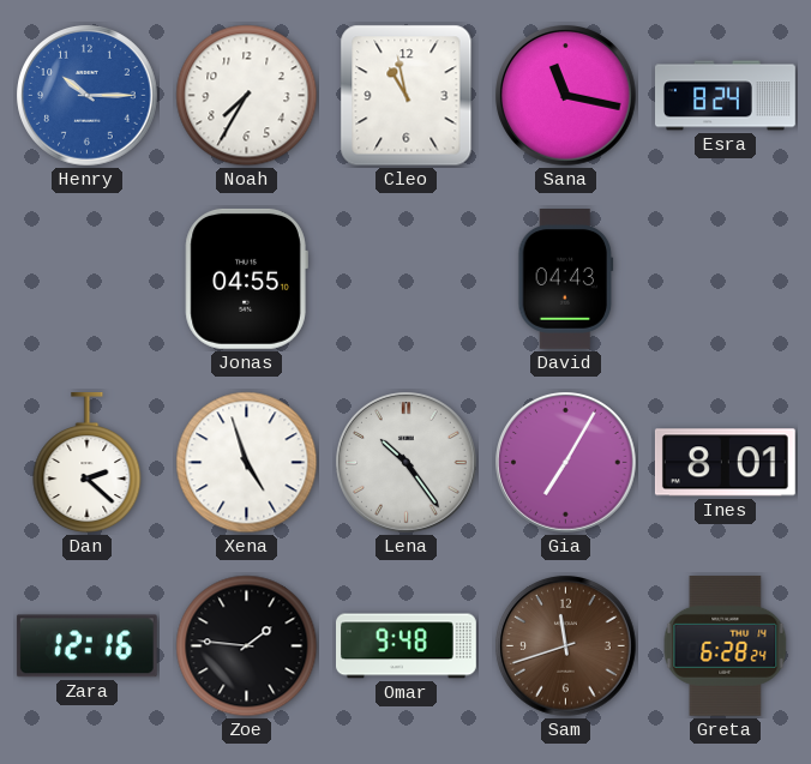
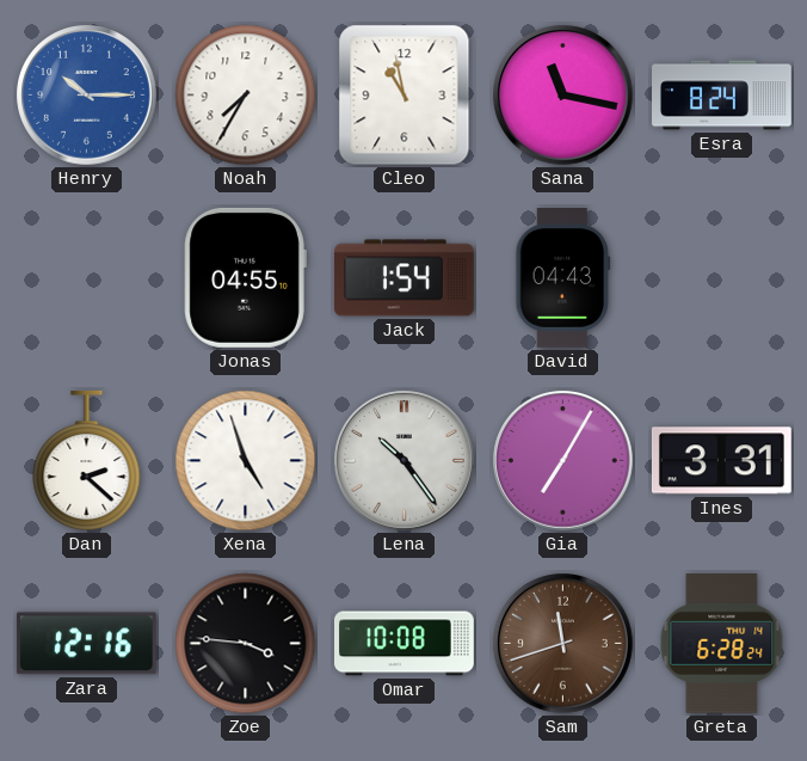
Jack: none -> 1:54 (405, 278)
Ines: 8:01 -> 3:31 (721, 461)
Zoe: 1:46 -> 3:46 (246, 644)
Omar: 9:48 -> 10:08 (405, 644)
